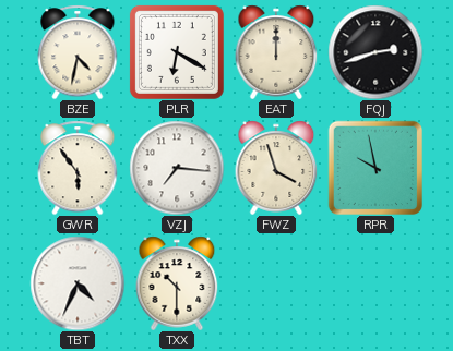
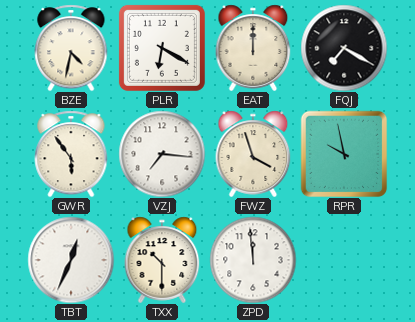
FQJ: 2:42 -> 7:20 (344, 48)
TBT: 4:34 -> 12:34 (71, 260)
ZPD: none -> 11:59 (253, 260)
